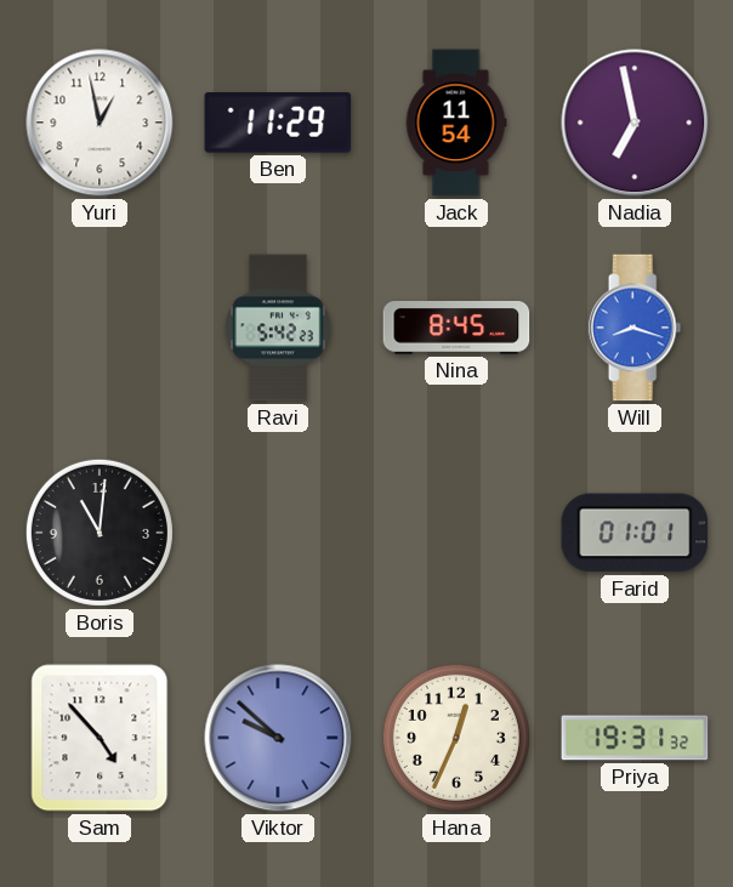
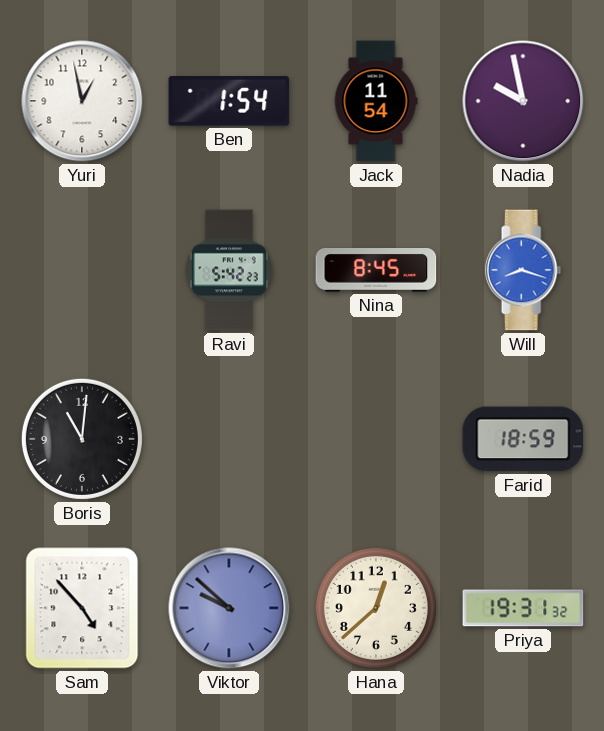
Ben: 11:29 -> 1:54 (229, 101)
Nadia: 6:58 -> 9:58 (523, 101)
Farid: 01:01 -> 18:59 (523, 439)
Hana: 12:34 -> 12:38 (376, 608)
